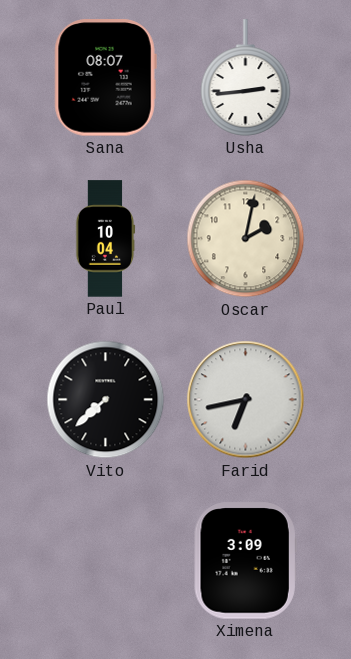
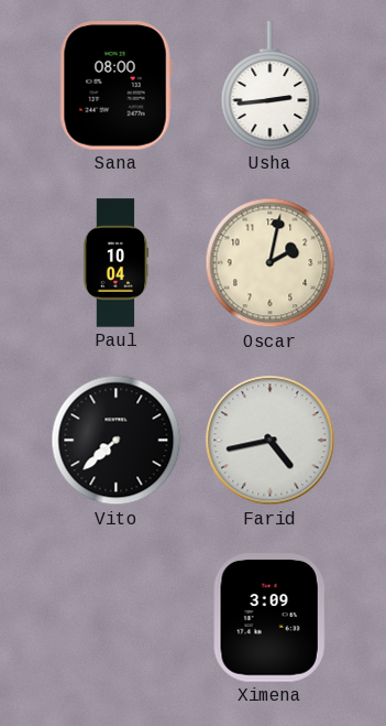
Sana: 08:07 -> 08:00 (115, 86)
Farid: 6:43 -> 4:43 (271, 441)
